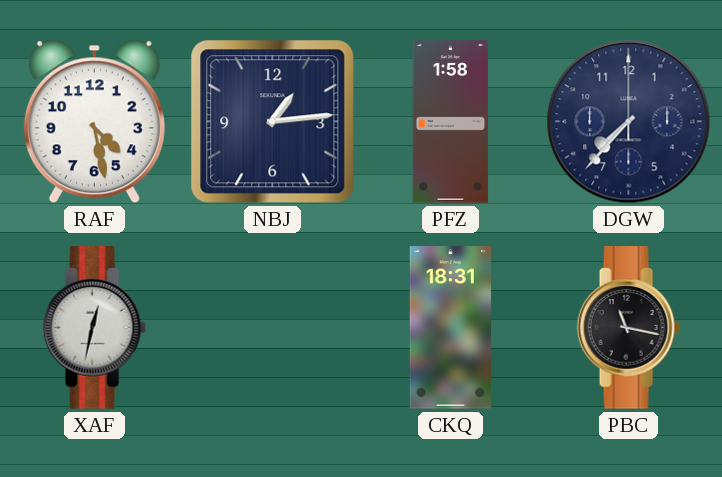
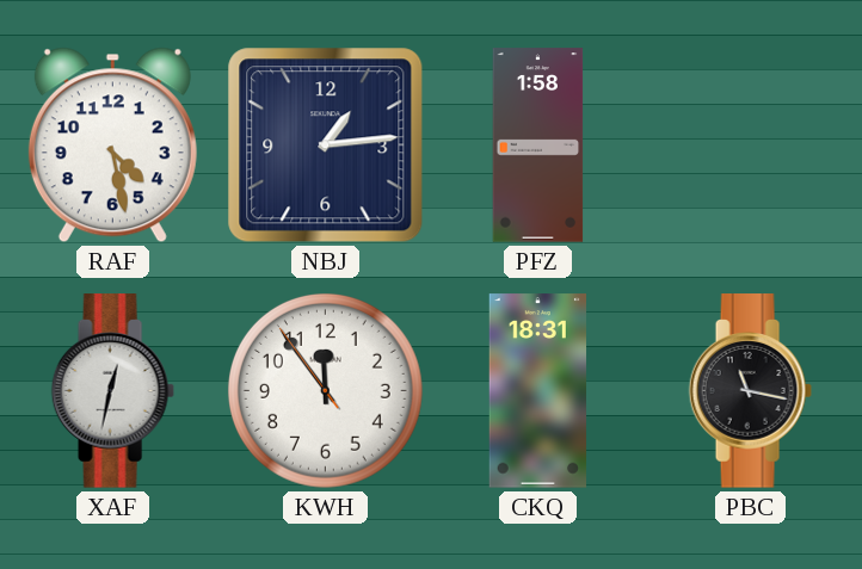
DGW: 7:37 -> none (629, 122)
KWH: none -> 11:53 (325, 390)
